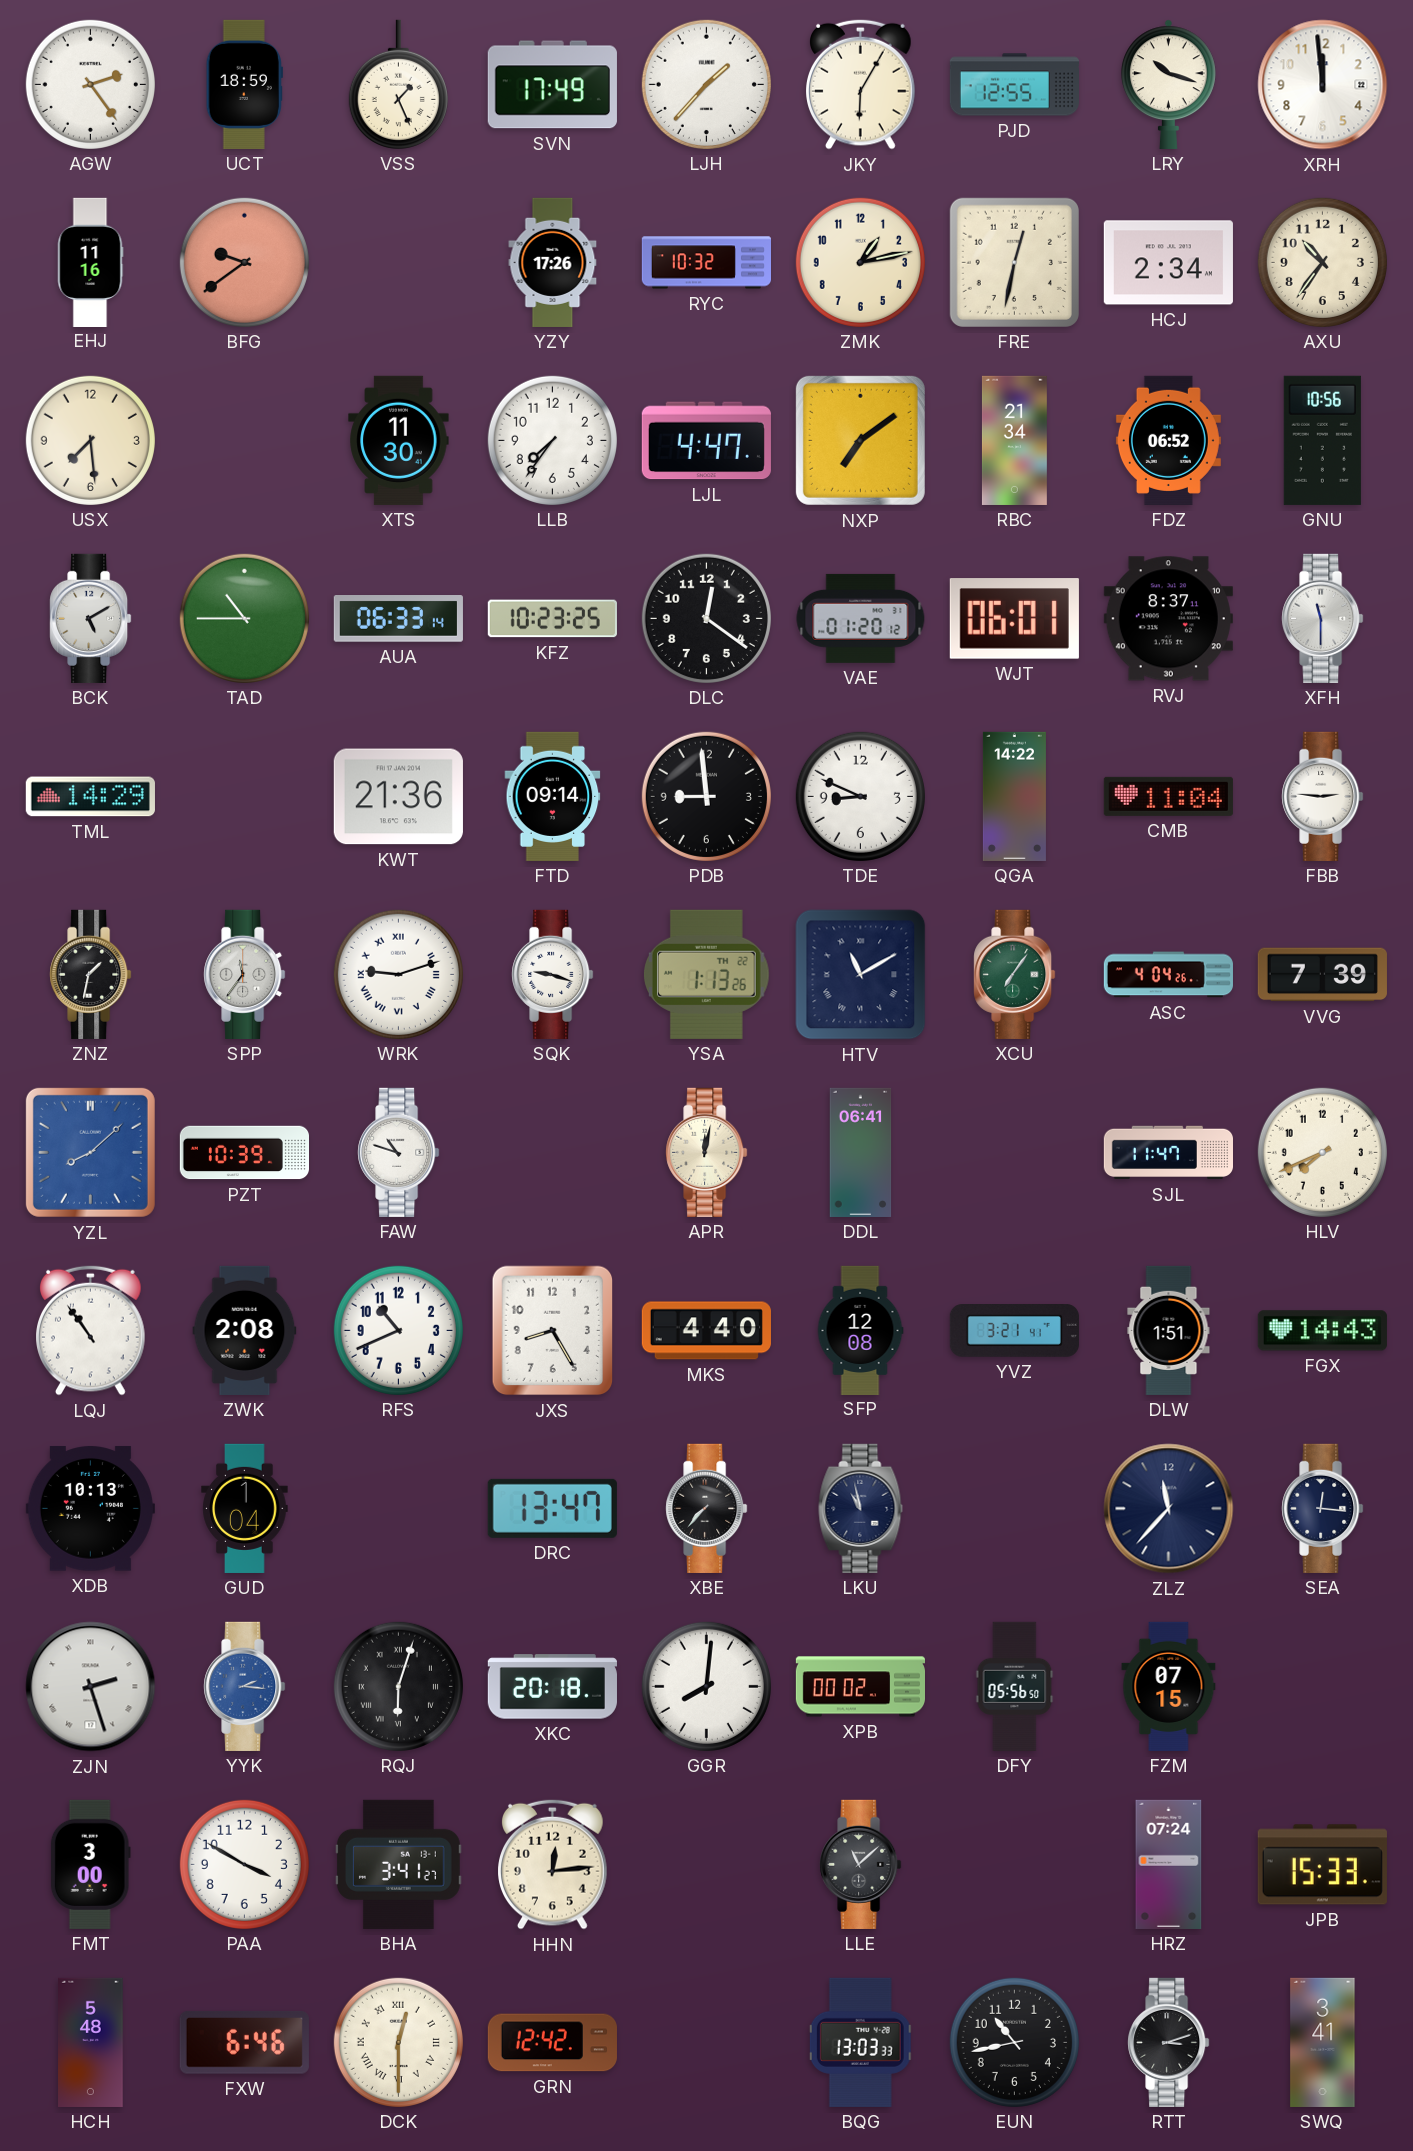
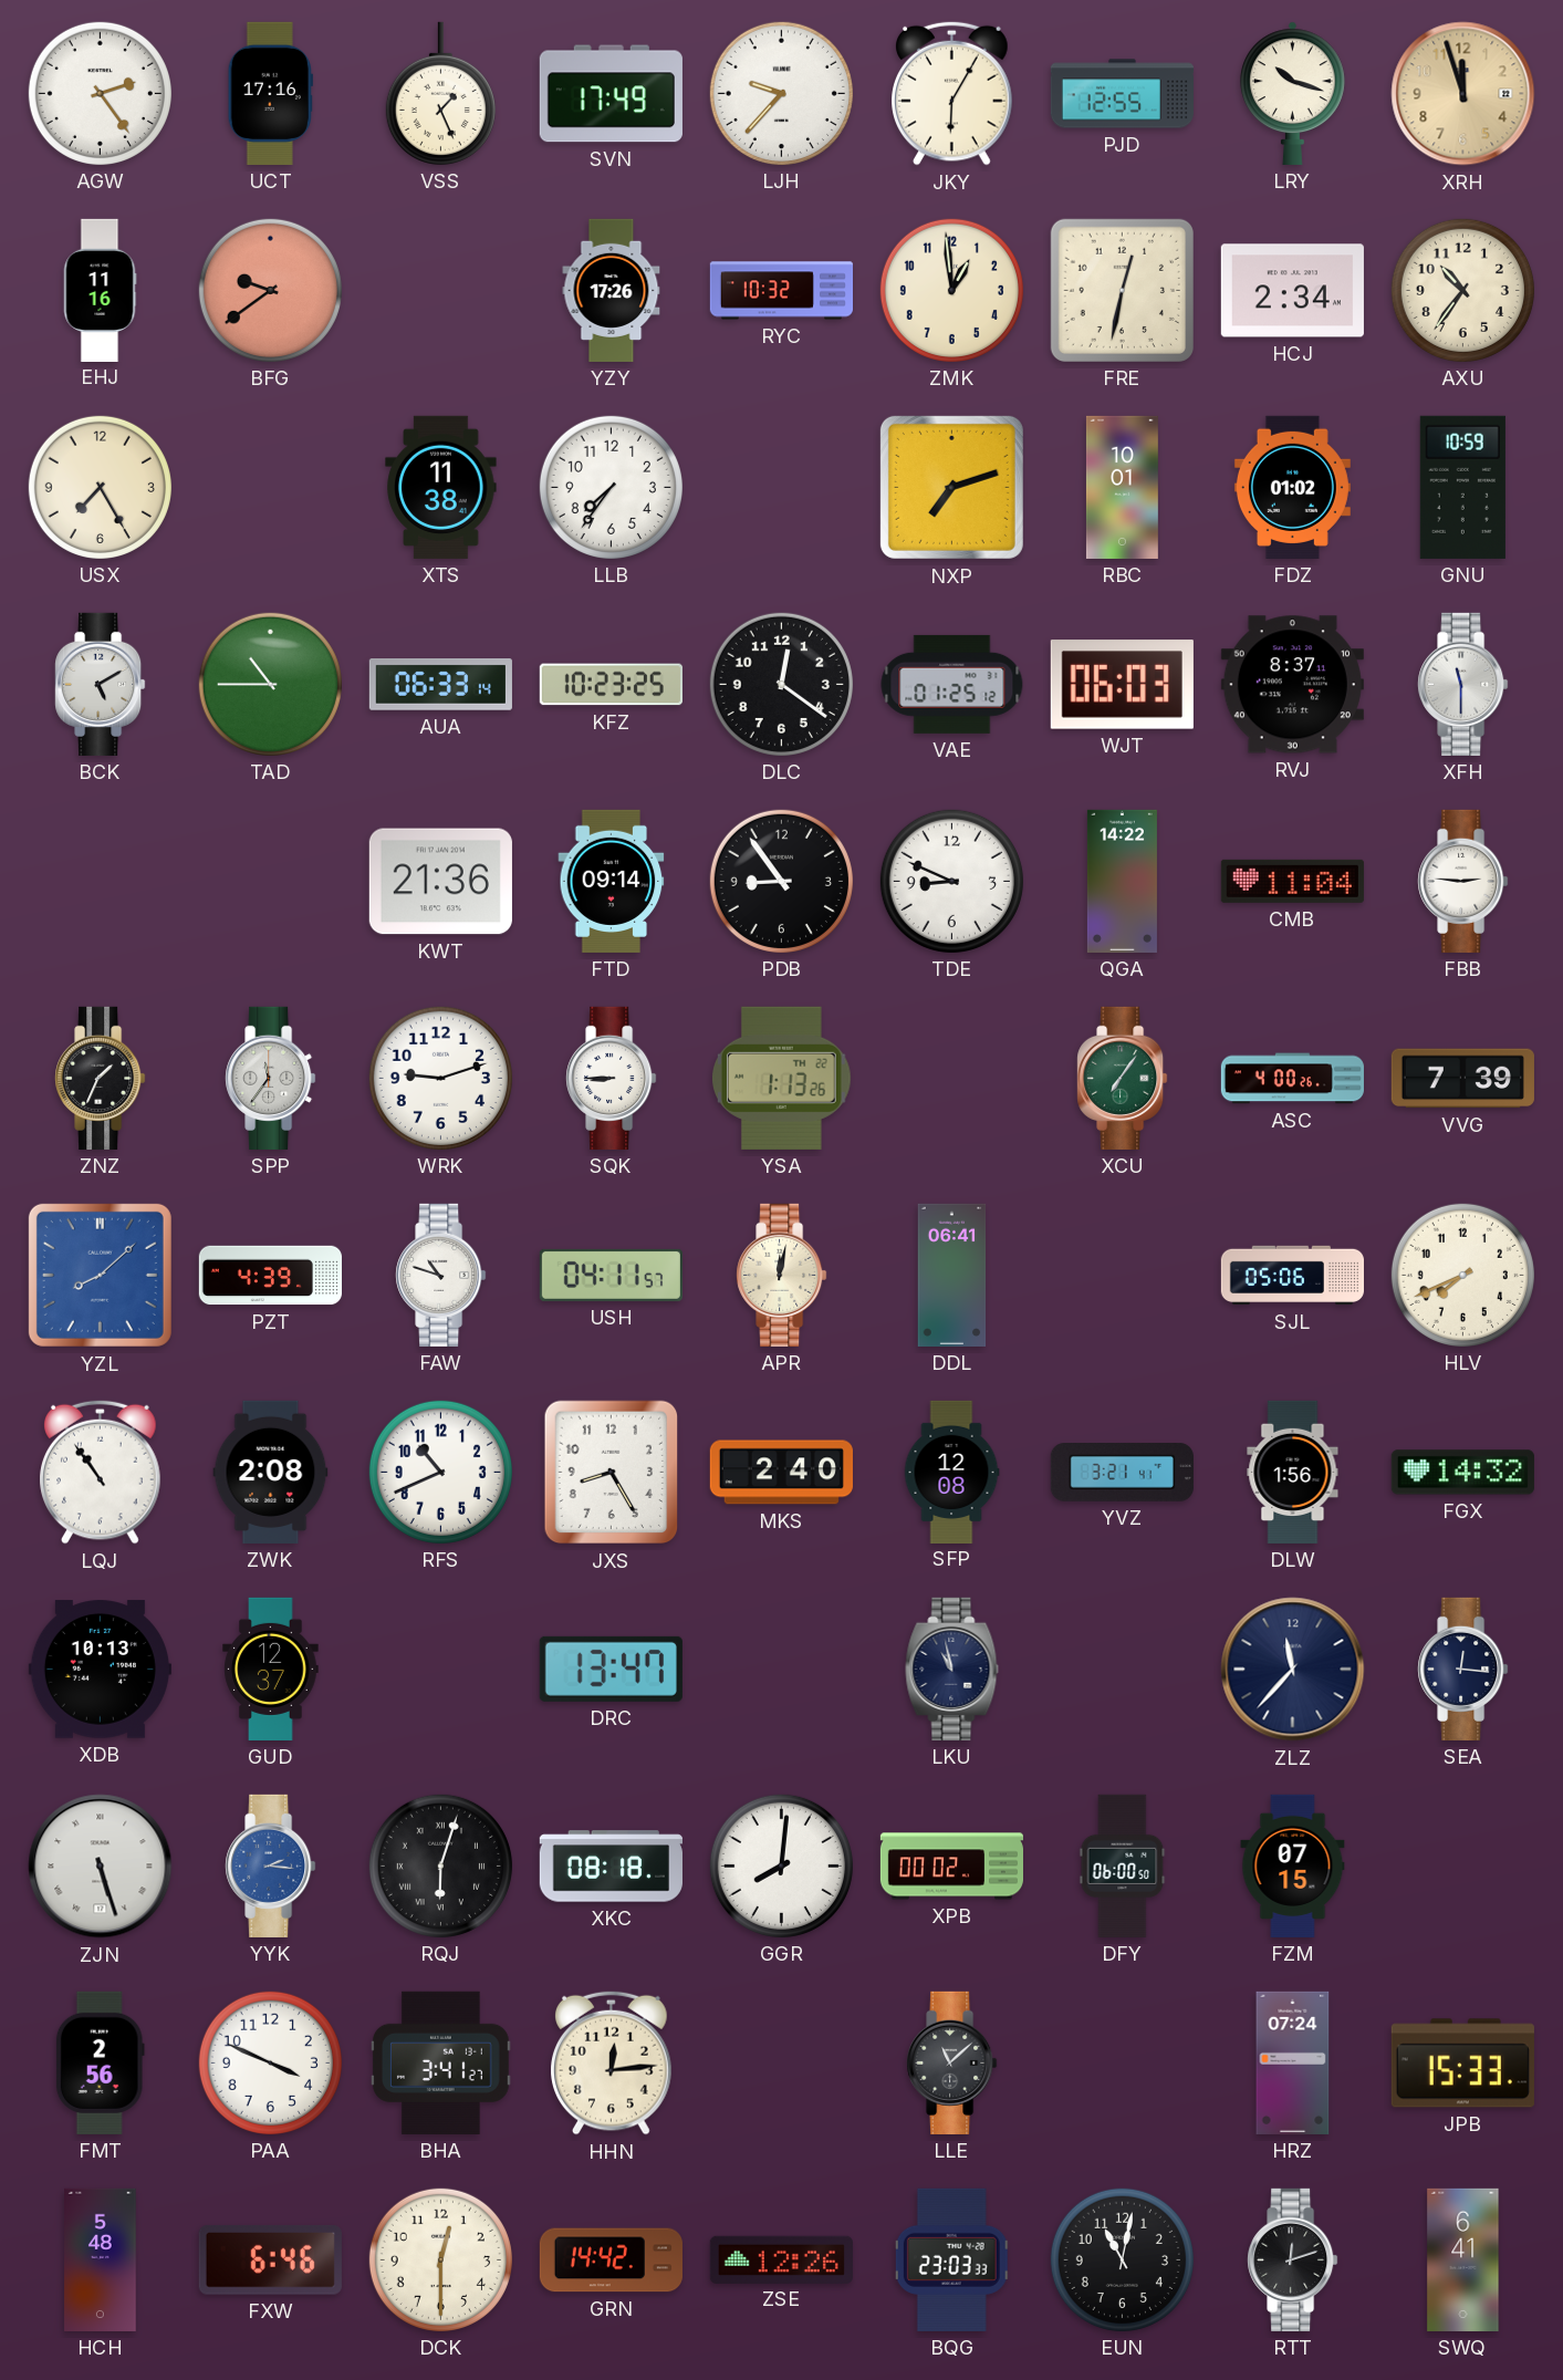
UCT: 18:59 -> 17:16 (270, 93)
LJH: 1:37 -> 9:37 (781, 93)
XRH: 11:59 -> 11:57 (1463, 94)
XRH dial: white -> champagne (1463, 94)
ZMK: 1:13 -> 12:59 (951, 290)
USX: 7:29 -> 7:25 (100, 487)
XTS: 11:30 -> 11:38 (441, 487)
LJL: 4:47 -> none (706, 441)
NXP: 7:09 -> 7:12 (951, 487)
RBC: 21:34 -> 10:01 (1122, 487)
FDZ: 06:52 -> 01:02 (1292, 487)
GNU: 10:56 -> 10:59 (1462, 487)
VAE: 01:20 -> 01:25 (952, 684)
WJT: 06:01 -> 06:03 (1122, 685)
TML: 14:29 -> none (90, 797)
PDB: 8:59 -> 8:54 (781, 881)
ZNZ: 1:32 -> 1:34 (101, 1078)
WRK numerals: Roman -> Arabic (440, 1078)
SQK: 9:18 -> 8:45 (612, 1078)
HTV: 11:10 -> none (861, 975)
ASC: 4:04 -> 4:00 (1292, 1079)
PZT: 10:39 -> 4:39 (270, 1276)
USH: none -> 04:11 (611, 1275)
SJL: 11:47 -> 05:06 (1292, 1276)
MKS: 4:40 -> 2:40 (781, 1473)
DLW: 1:51 -> 1:56 (1293, 1472)
FGX: 14:43 -> 14:32 (1462, 1473)
GUD: 1:04 -> 12:37 (271, 1669)
XBE: 7:37 -> none (707, 1508)
ZJN: 2:27 -> 5:27 (101, 1867)
XKC: 20:18 -> 08:18 (611, 1867)
DFY: 05:56 -> 06:00 (1123, 1865)
FMT: 3:00 -> 2:56 (100, 2062)
PAA: 3:50 -> 3:49 (270, 2062)
DCK numerals: Roman -> Arabic (440, 2259)
GRN: 12:42 -> 14:42 (611, 2261)
ZSE: none -> 12:26 (781, 2259)
BQG: 13:03 -> 23:03 (951, 2259)
EUN: 10:43 -> 11:02 (1122, 2259)
RTT: 3:12 -> 12:12 (1293, 2259)
SWQ: 3:41 -> 6:41 (1463, 2259)
